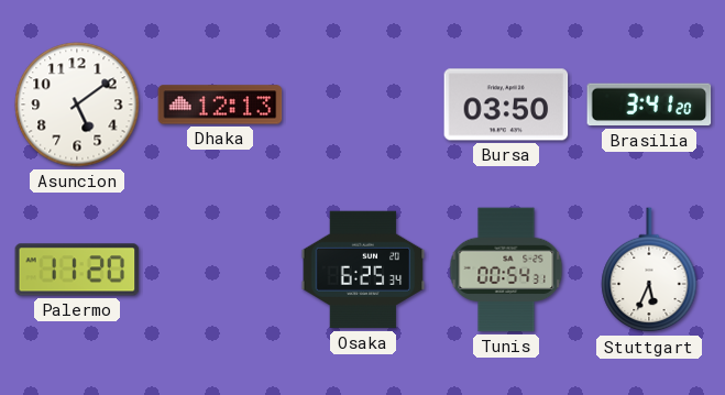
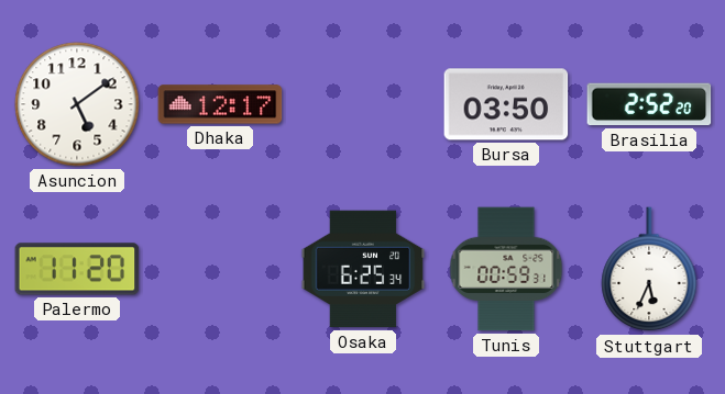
Dhaka: 12:13 -> 12:17 (220, 104)
Brasilia: 3:41 -> 2:52 (649, 104)
Tunis: 00:54 -> 00:59 (506, 269)
